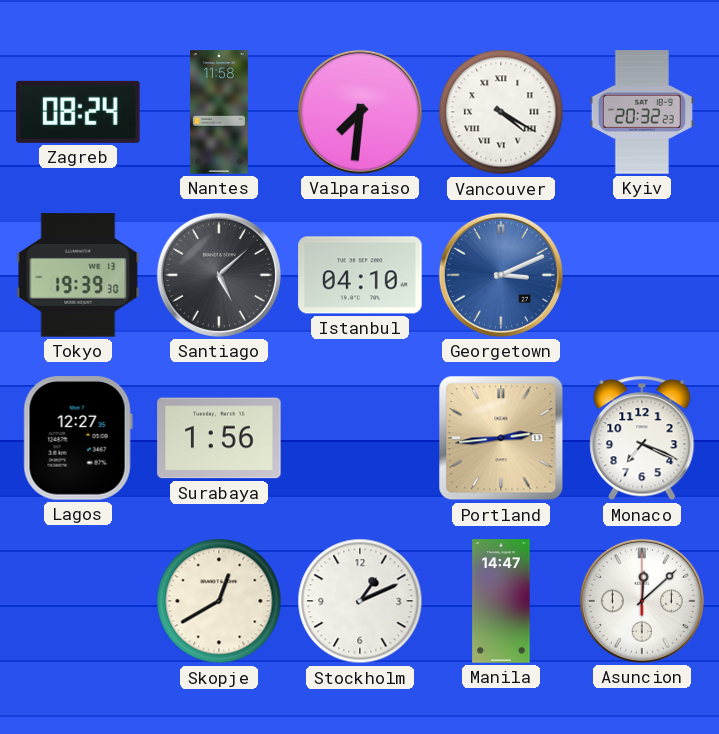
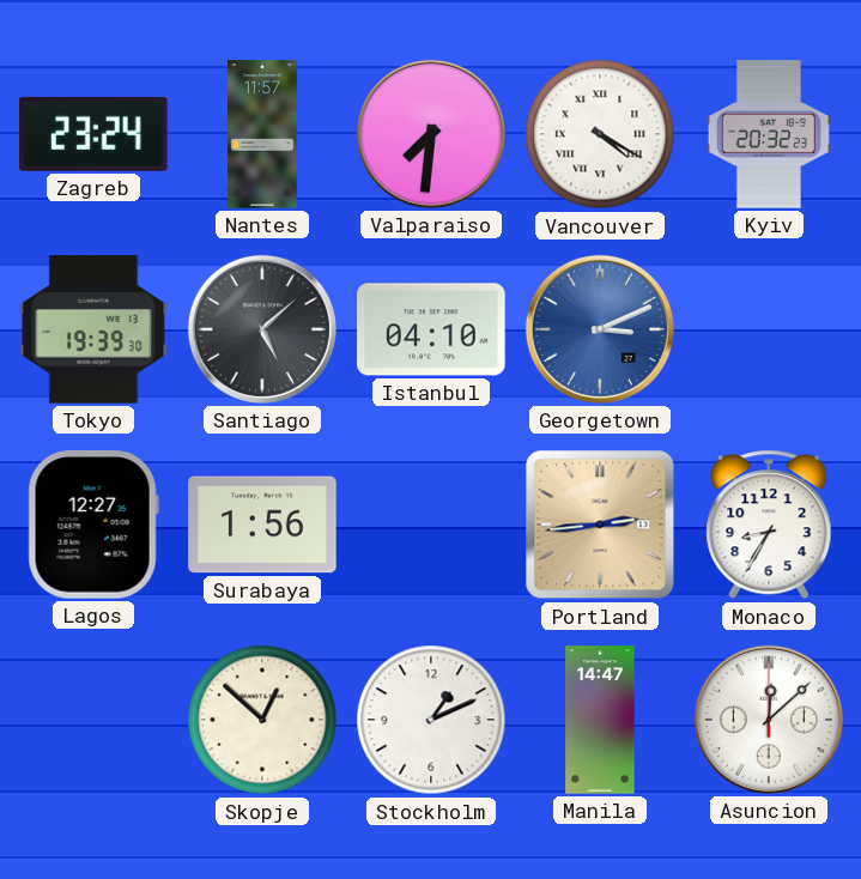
Zagreb: 08:24 -> 23:24 (93, 134)
Nantes: 11:58 -> 11:57 (263, 134)
Monaco: 7:19 -> 8:35 (769, 525)
Skopje: 12:40 -> 12:52 (262, 720)
